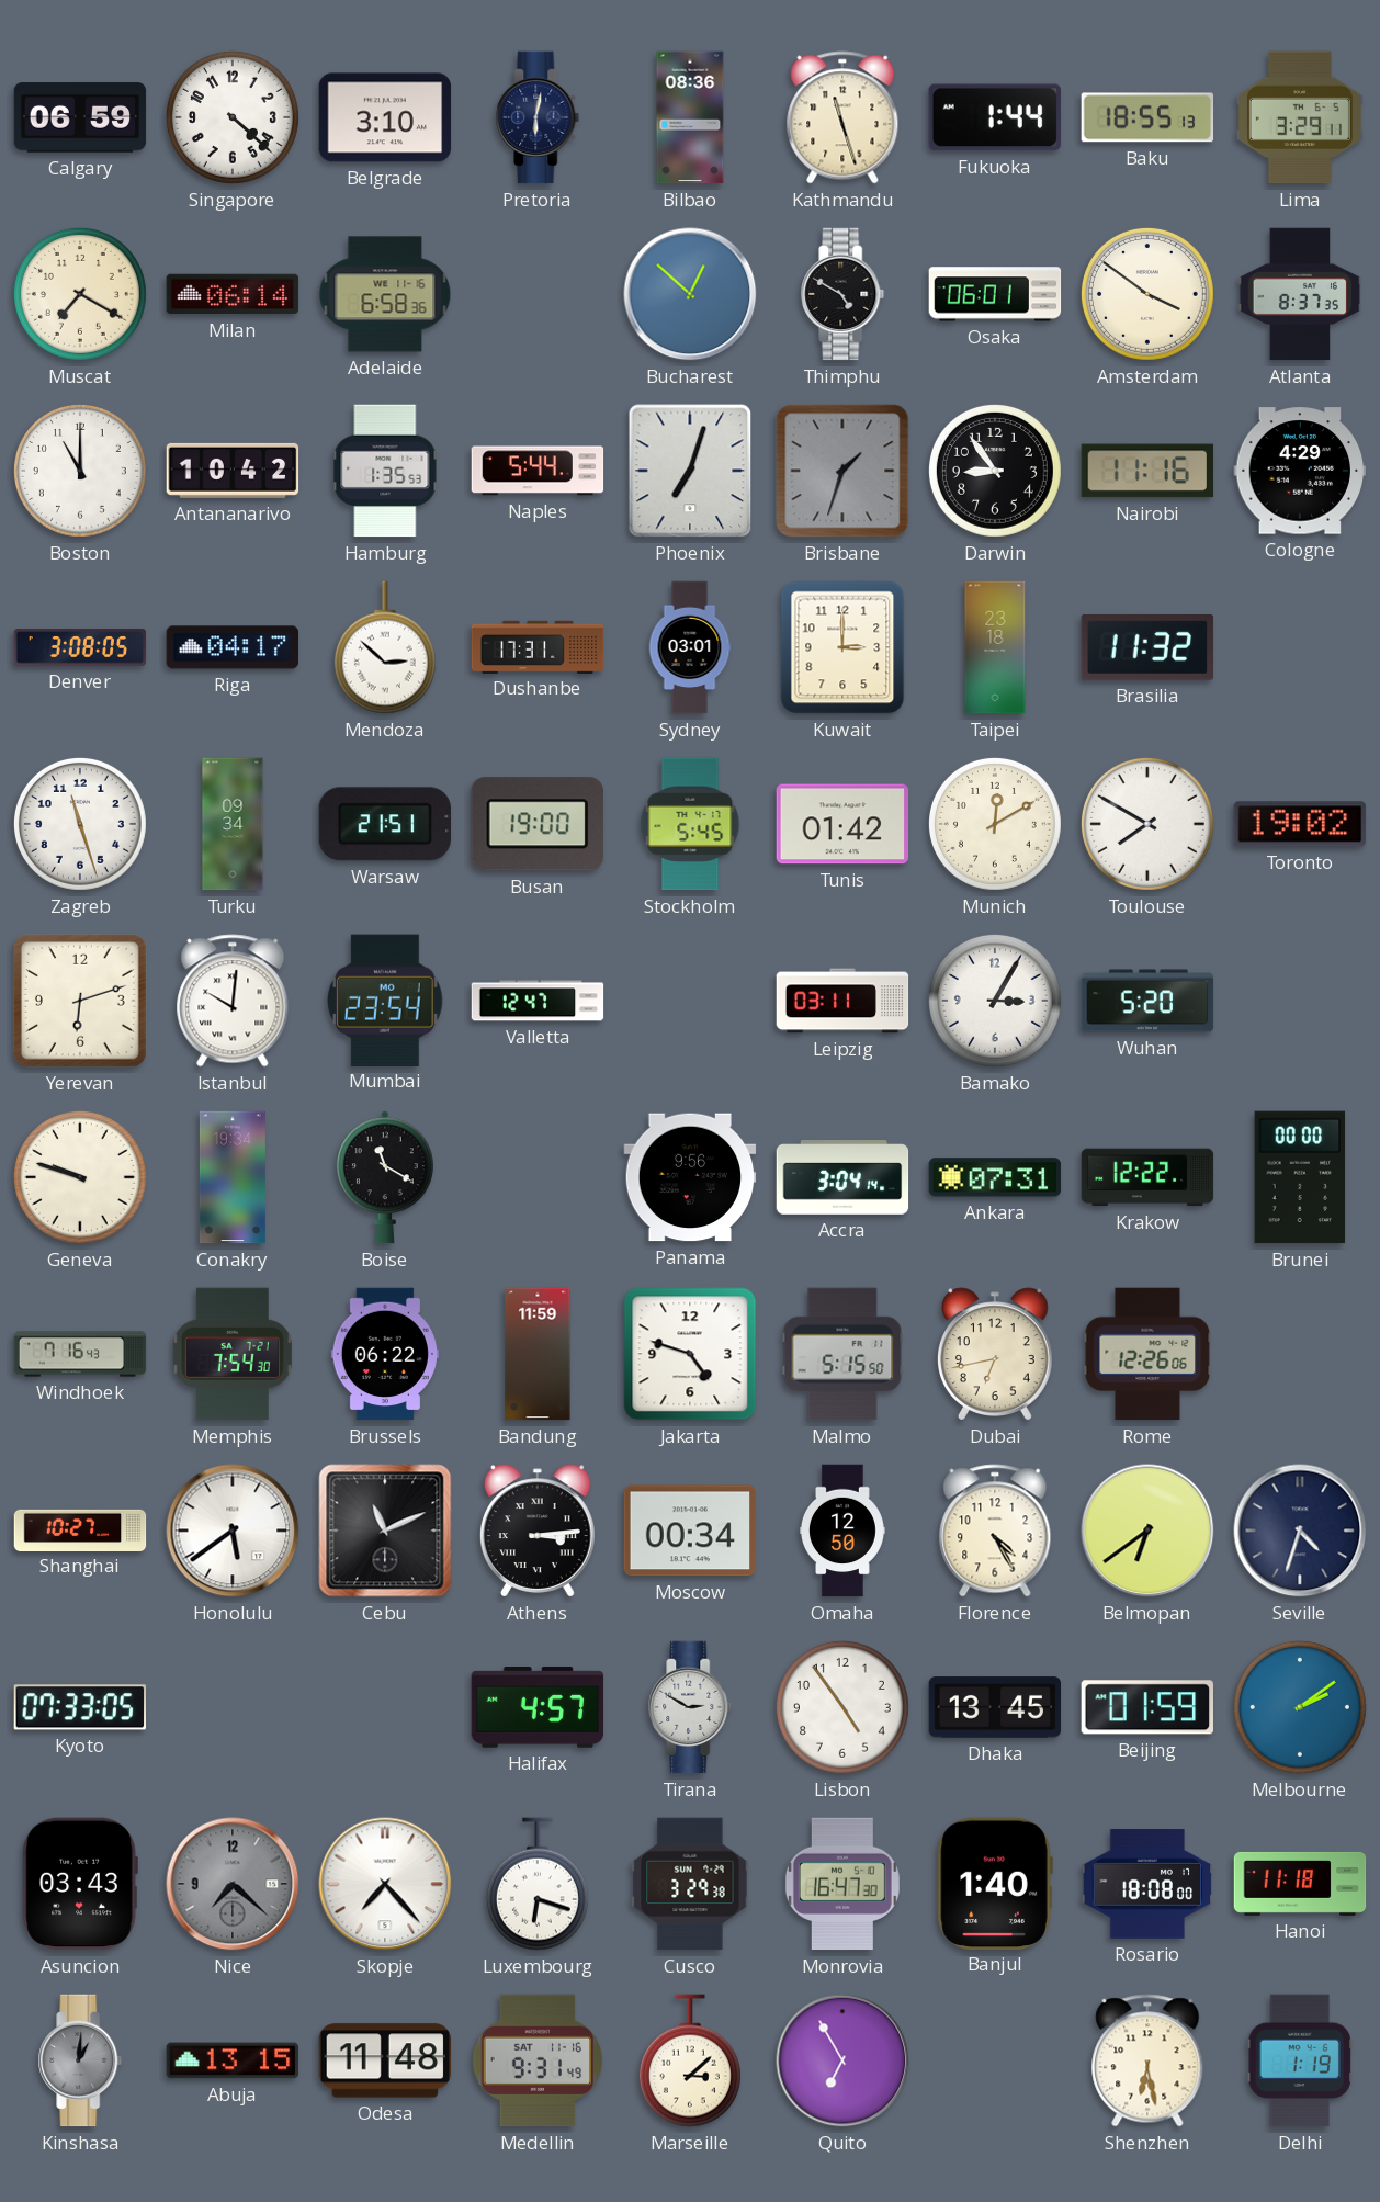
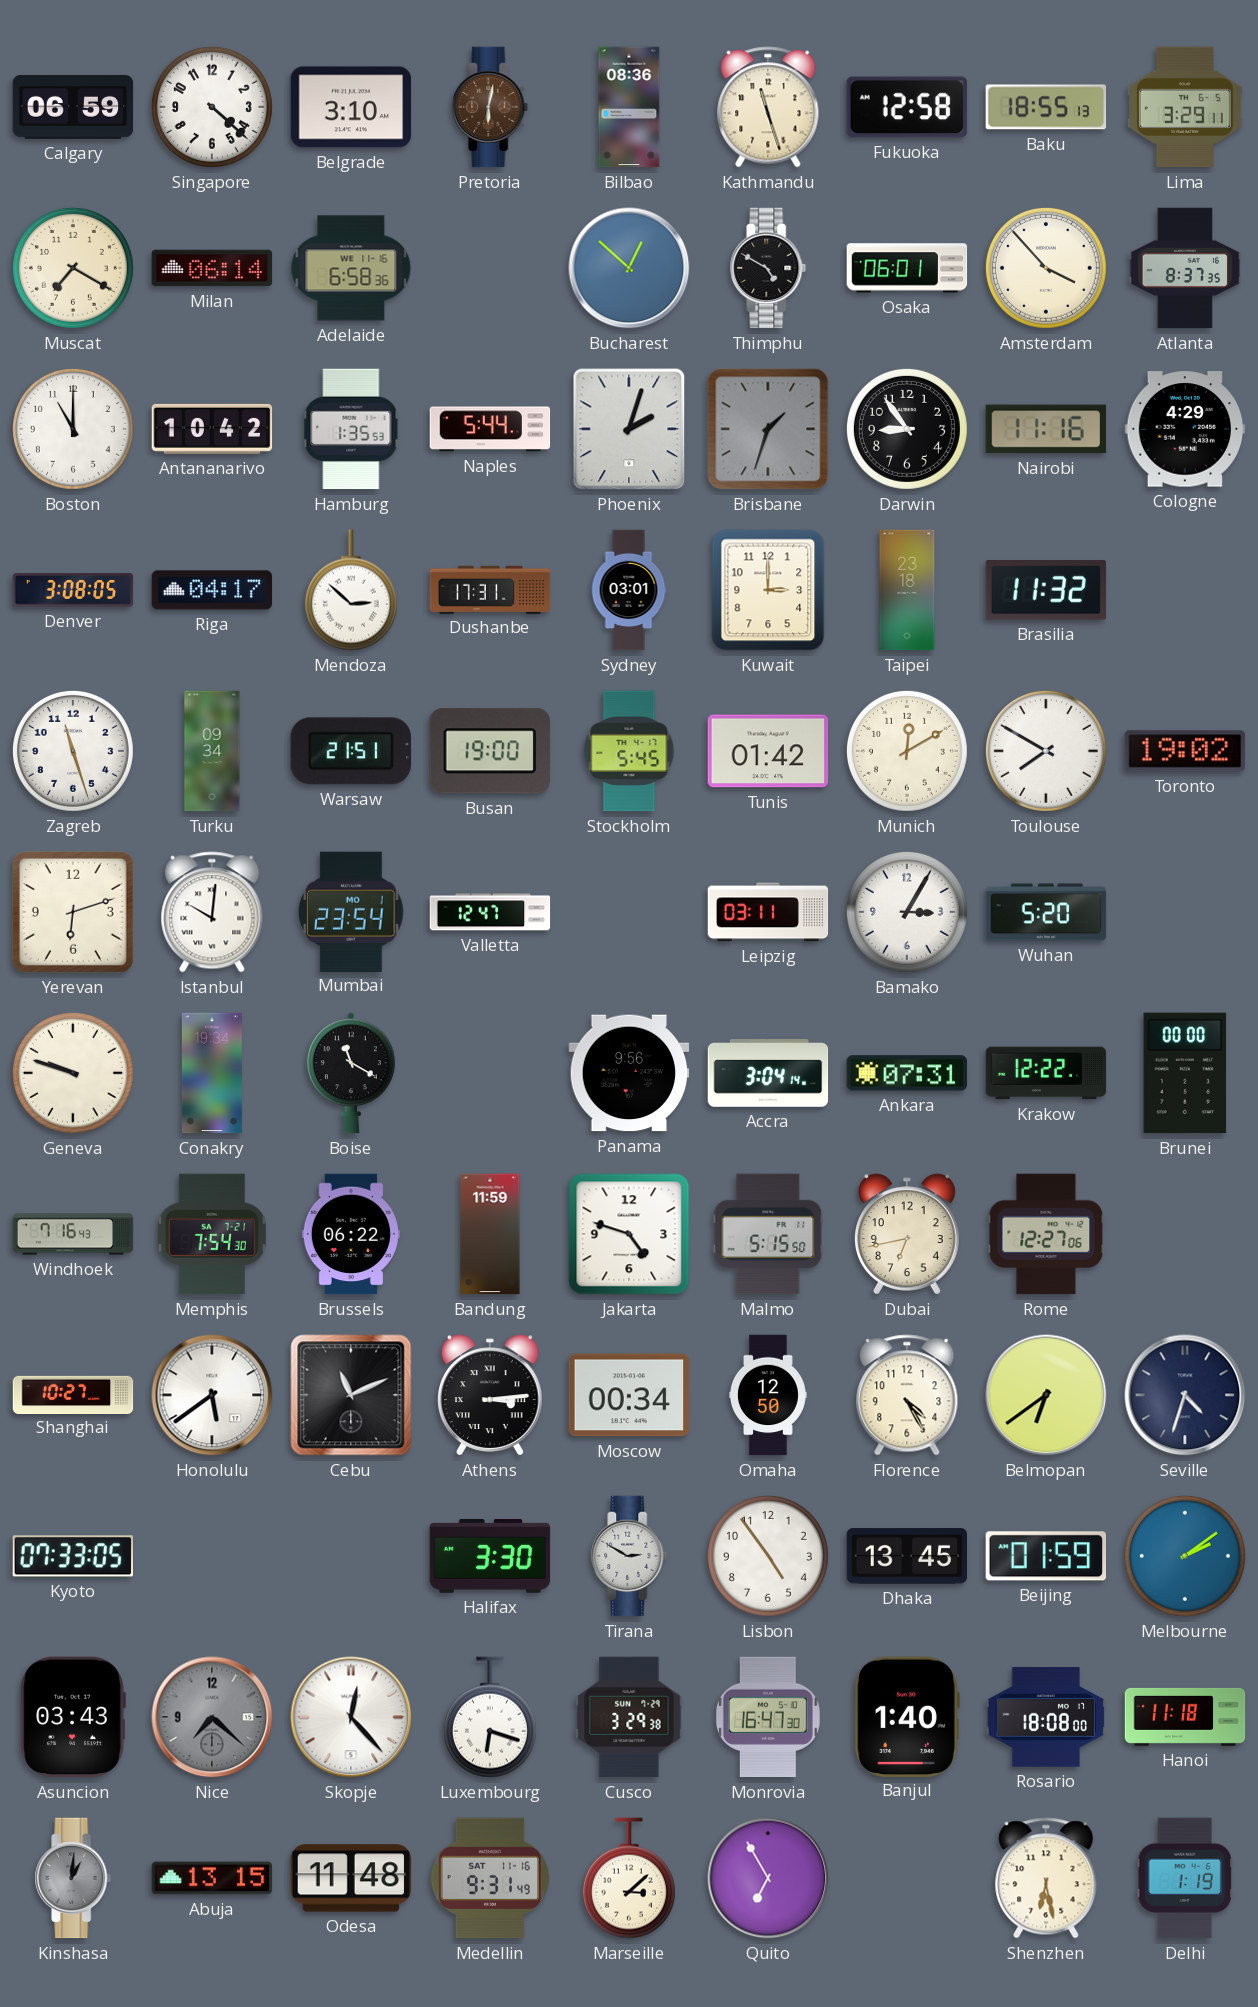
Pretoria dial: navy -> brown (490, 107)
Fukuoka: 1:44 -> 12:58 (907, 107)
Amsterdam: 3:51 -> 3:53 (1046, 268)
Phoenix: 7:03 -> 2:03 (629, 429)
Rome: 12:26 -> 12:27 (1046, 1234)
Halifax: 4:57 -> 3:30 (490, 1557)
Skopje: 7:23 -> 12:23 (351, 1717)
